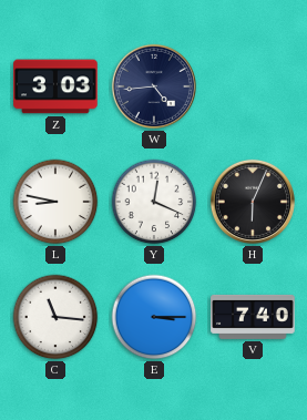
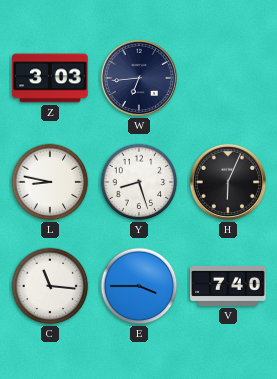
W: 4:44 -> 6:44 (139, 78)
Y: 12:19 -> 8:27 (139, 182)
E: 3:15 -> 3:45 (139, 286)
